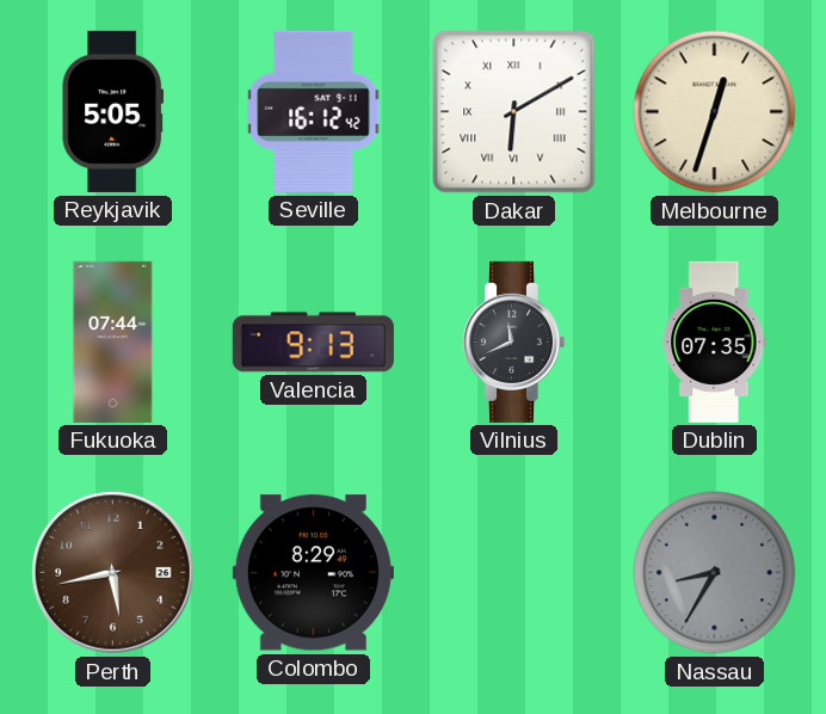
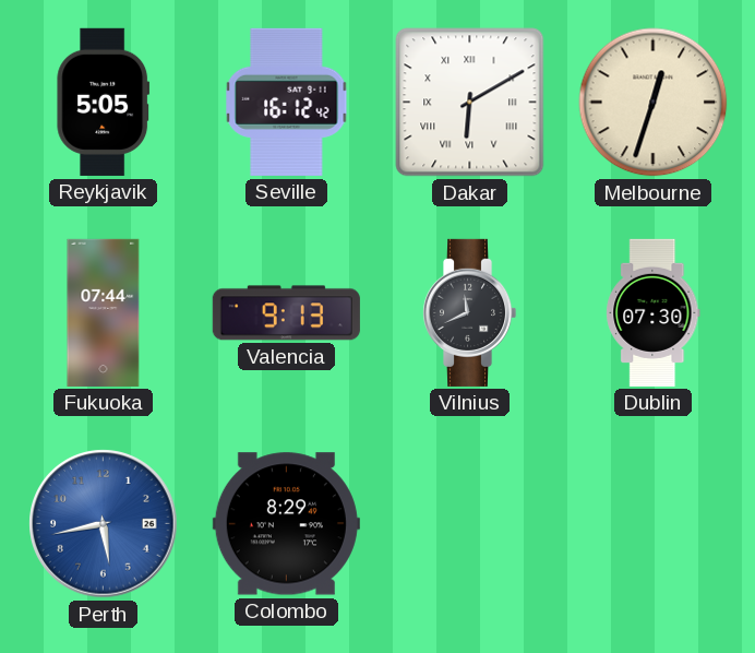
Dublin: 07:35 -> 07:30 (654, 312)
Perth dial: brown -> blue (104, 524)
Nassau: 8:35 -> none (715, 573)
